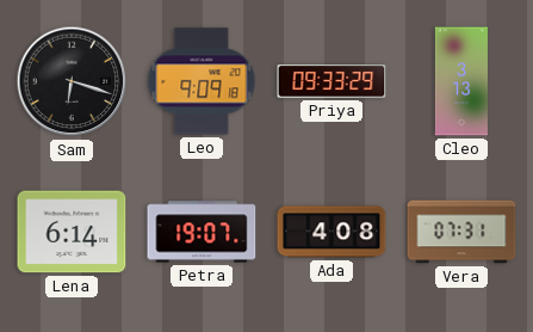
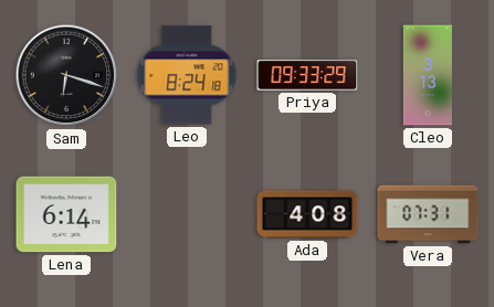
Leo: 9:09 -> 8:24 (187, 75)
Petra: 19:07 -> none (202, 232)
